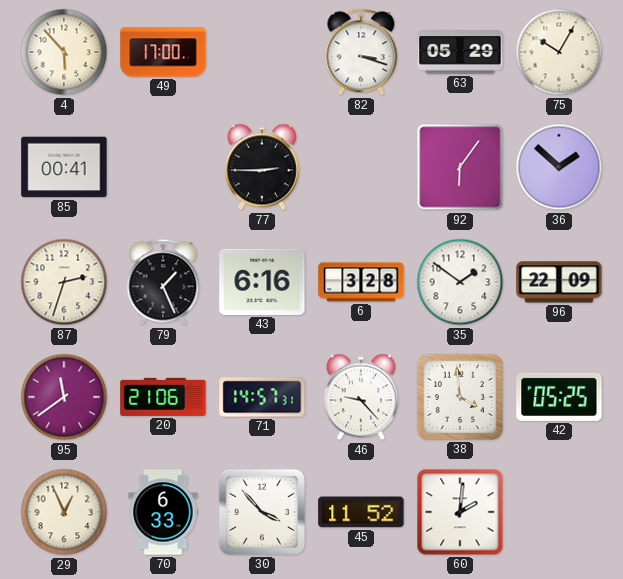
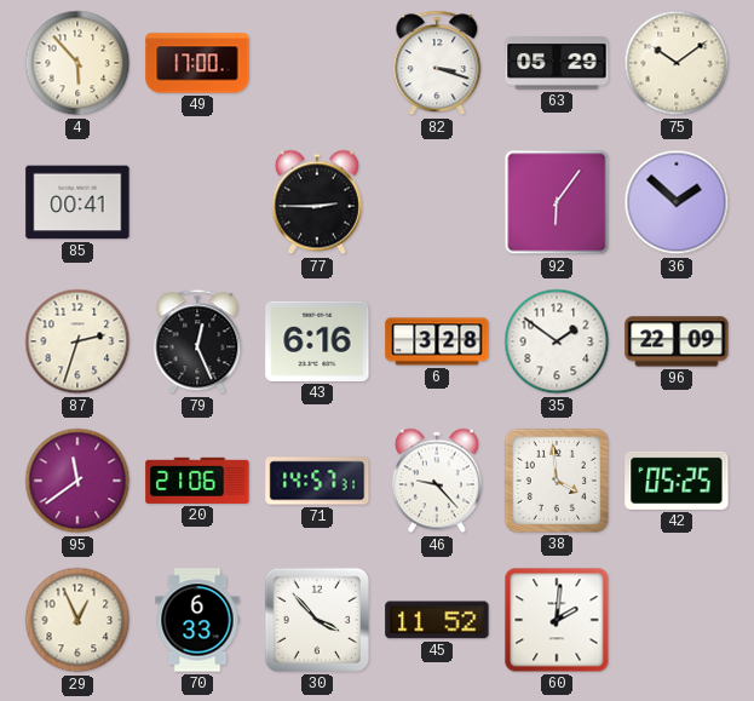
75: 10:05 -> 10:09 (677, 63)
79: 1:26 -> 12:26 (197, 341)
